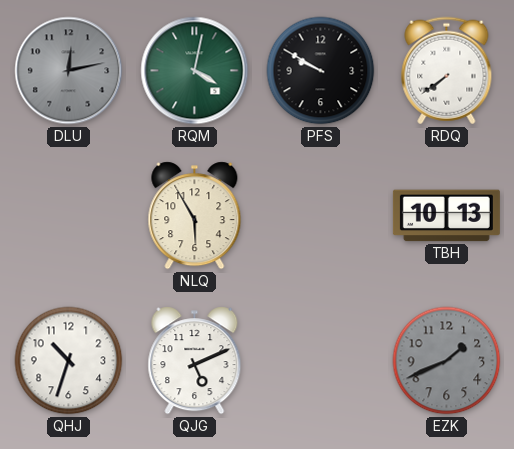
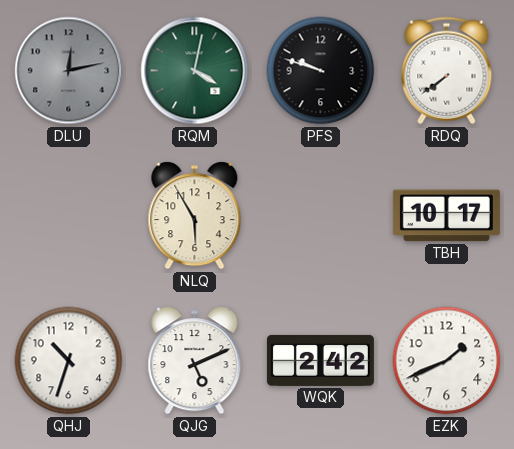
PFS: 9:50 -> 9:48 (321, 71)
TBH: 10:13 -> 10:17 (446, 216)
WQK: none -> 2:42 (320, 360)
EZK dial: grey -> white (447, 361)
